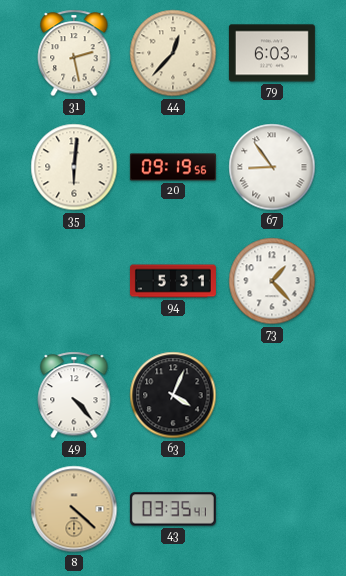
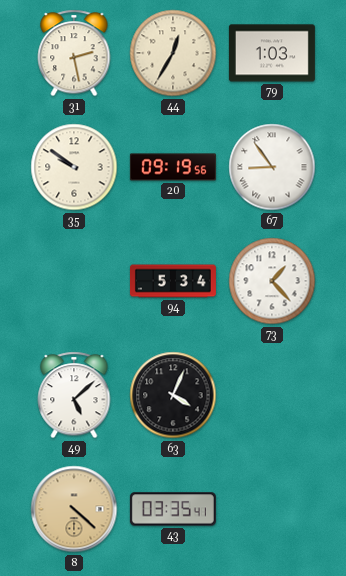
44: 12:37 -> 12:35 (173, 53)
79: 6:03 -> 1:03 (272, 53)
35: 6:01 -> 9:51 (74, 167)
94: 5:31 -> 5:34 (173, 281)
49: 4:23 -> 5:08 (74, 395)
